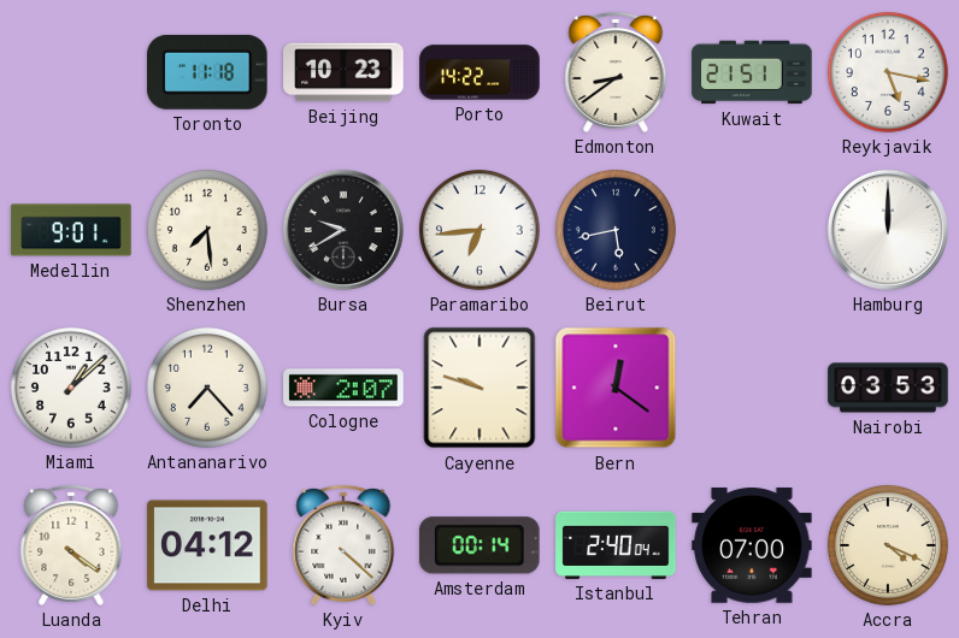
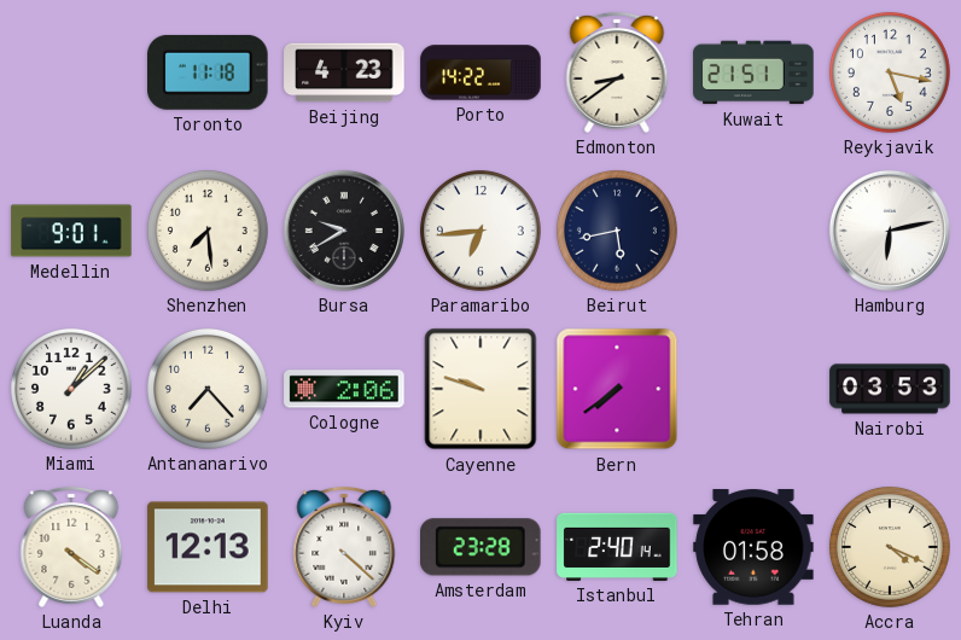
Beijing: 10:23 -> 4:23 (344, 72)
Hamburg: 12:00 -> 6:13 (890, 231)
Cologne: 2:07 -> 2:06 (344, 389)
Bern: 12:21 -> 7:39 (617, 389)
Delhi: 04:12 -> 12:13 (208, 547)
Amsterdam: 00:14 -> 23:28 (482, 547)
Istanbul: 2:40:04 -> 2:40:14 (617, 547)
Tehran: 07:00 -> 01:58 (753, 547)
